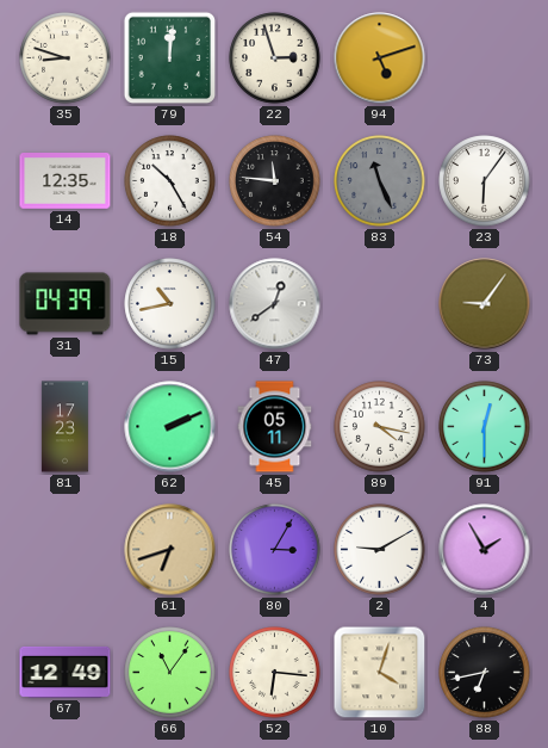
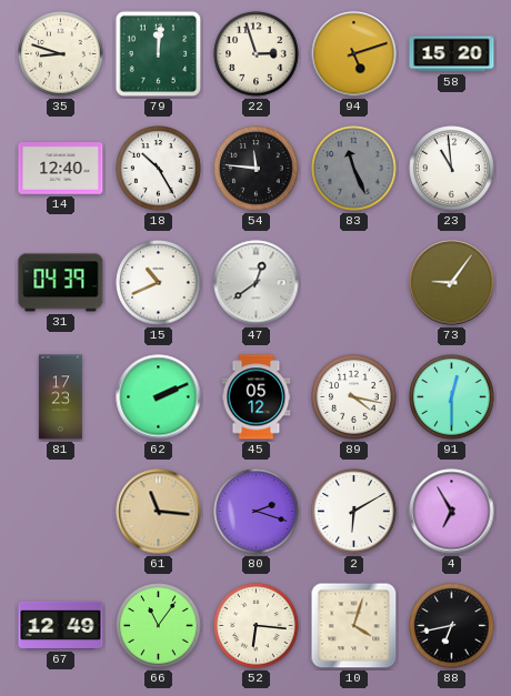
58: none -> 15:20 (452, 54)
14: 12:35 -> 12:40 (61, 169)
23: 6:06 -> 10:59 (452, 169)
15: 10:43 -> 10:41 (159, 283)
45: 05:11 -> 05:12 (257, 397)
61: 6:42 -> 11:16 (159, 512)
80: 3:05 -> 2:18 (257, 512)
2: 9:10 -> 6:10 (354, 512)
4: 1:55 -> 6:55 (452, 512)
